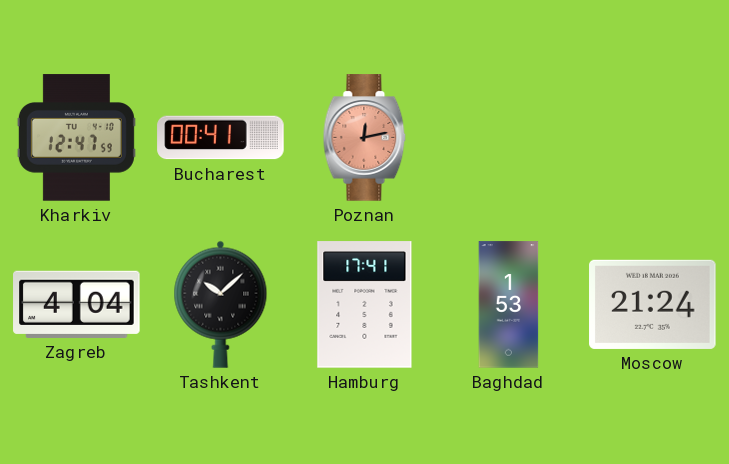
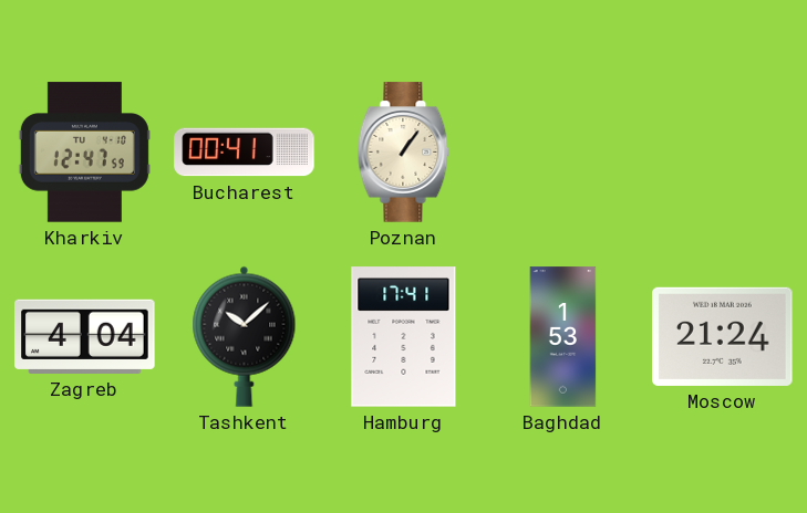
Poznan: 12:13 -> 1:06 (404, 153)
Poznan dial: salmon -> cream (404, 153)
